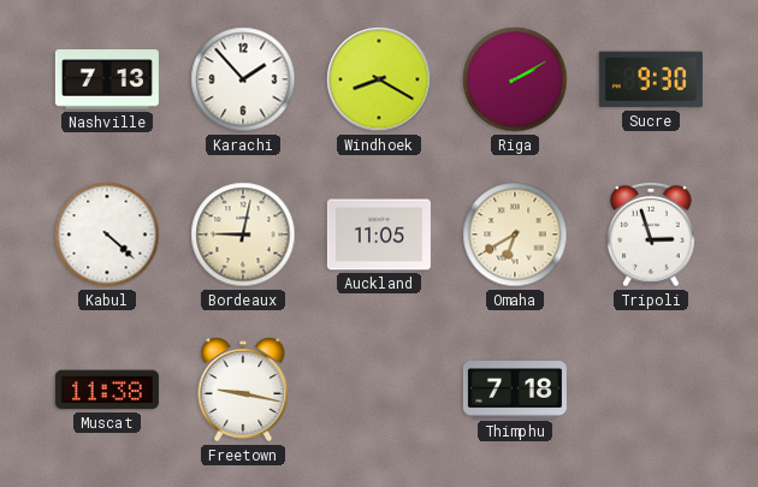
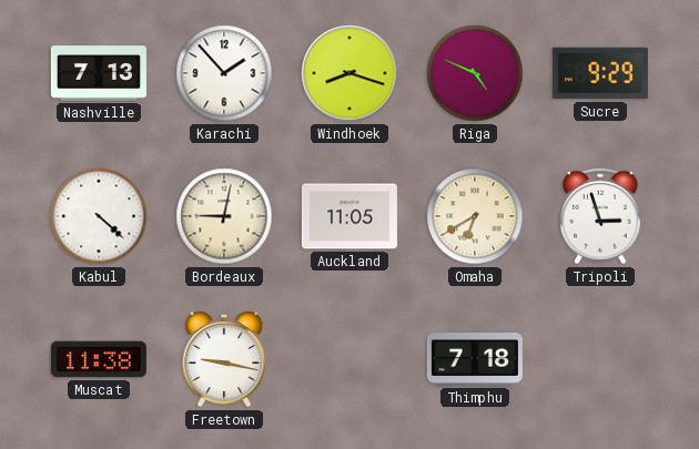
Windhoek: 8:20 -> 8:18 (349, 73)
Riga: 2:10 -> 4:49 (475, 73)
Sucre: 9:30 -> 9:29 (600, 73)
